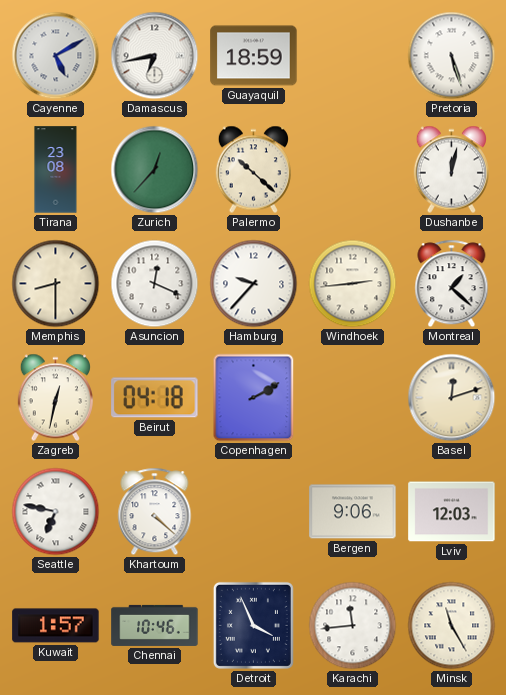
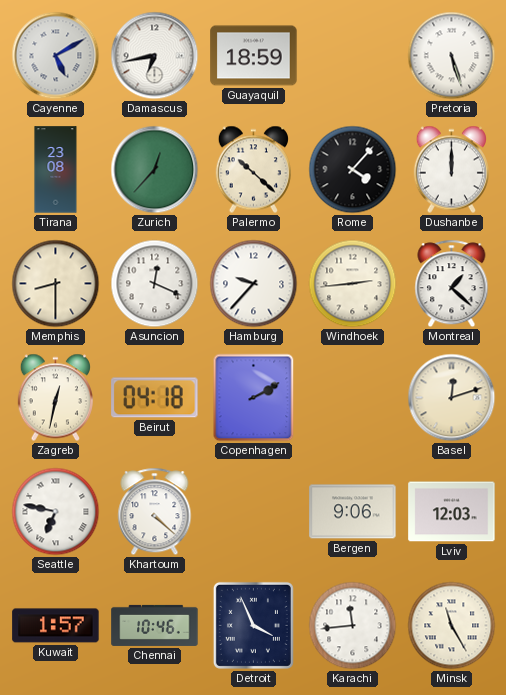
Rome: none -> 4:07 (353, 170)
Dushanbe: 12:02 -> 12:00 (451, 170)
